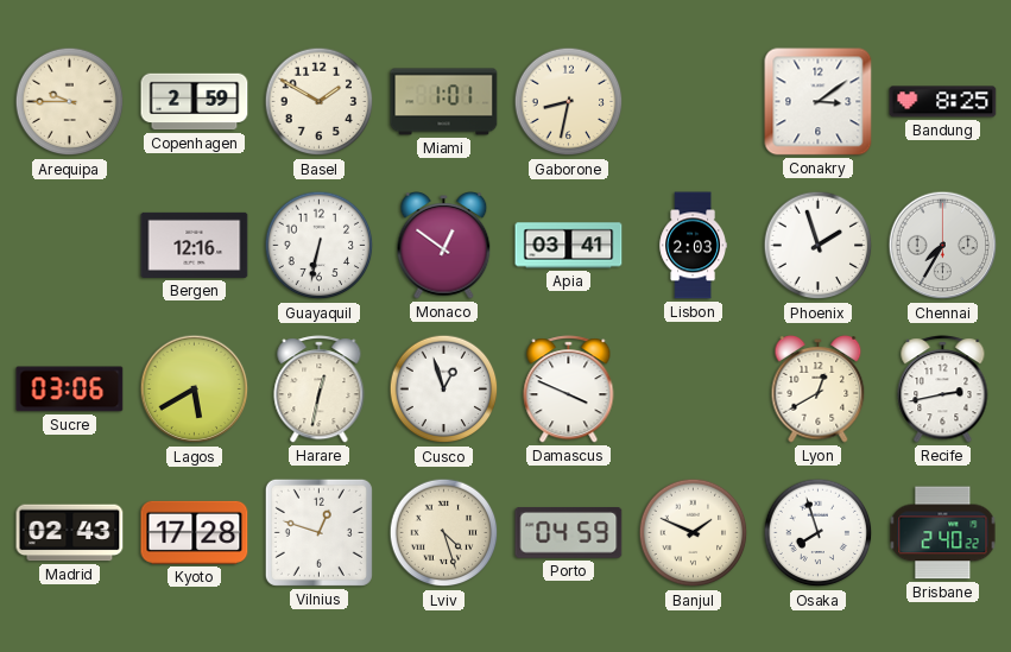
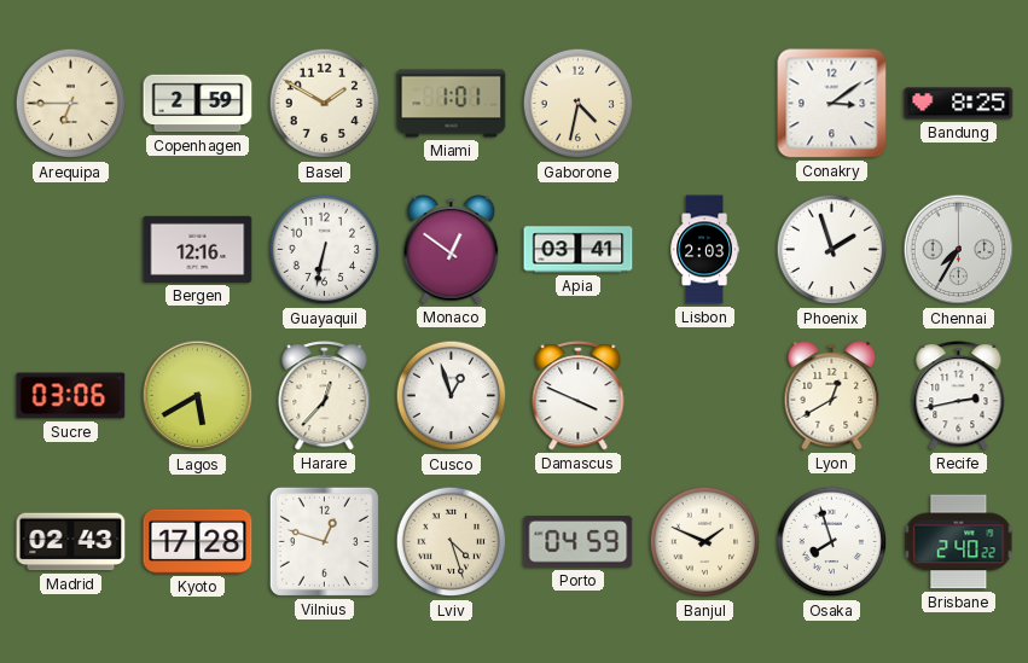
Arequipa: 9:45 -> 6:45 (71, 104)
Gaborone: 8:32 -> 4:32 (579, 104)
Harare: 12:32 -> 12:37 (325, 396)
